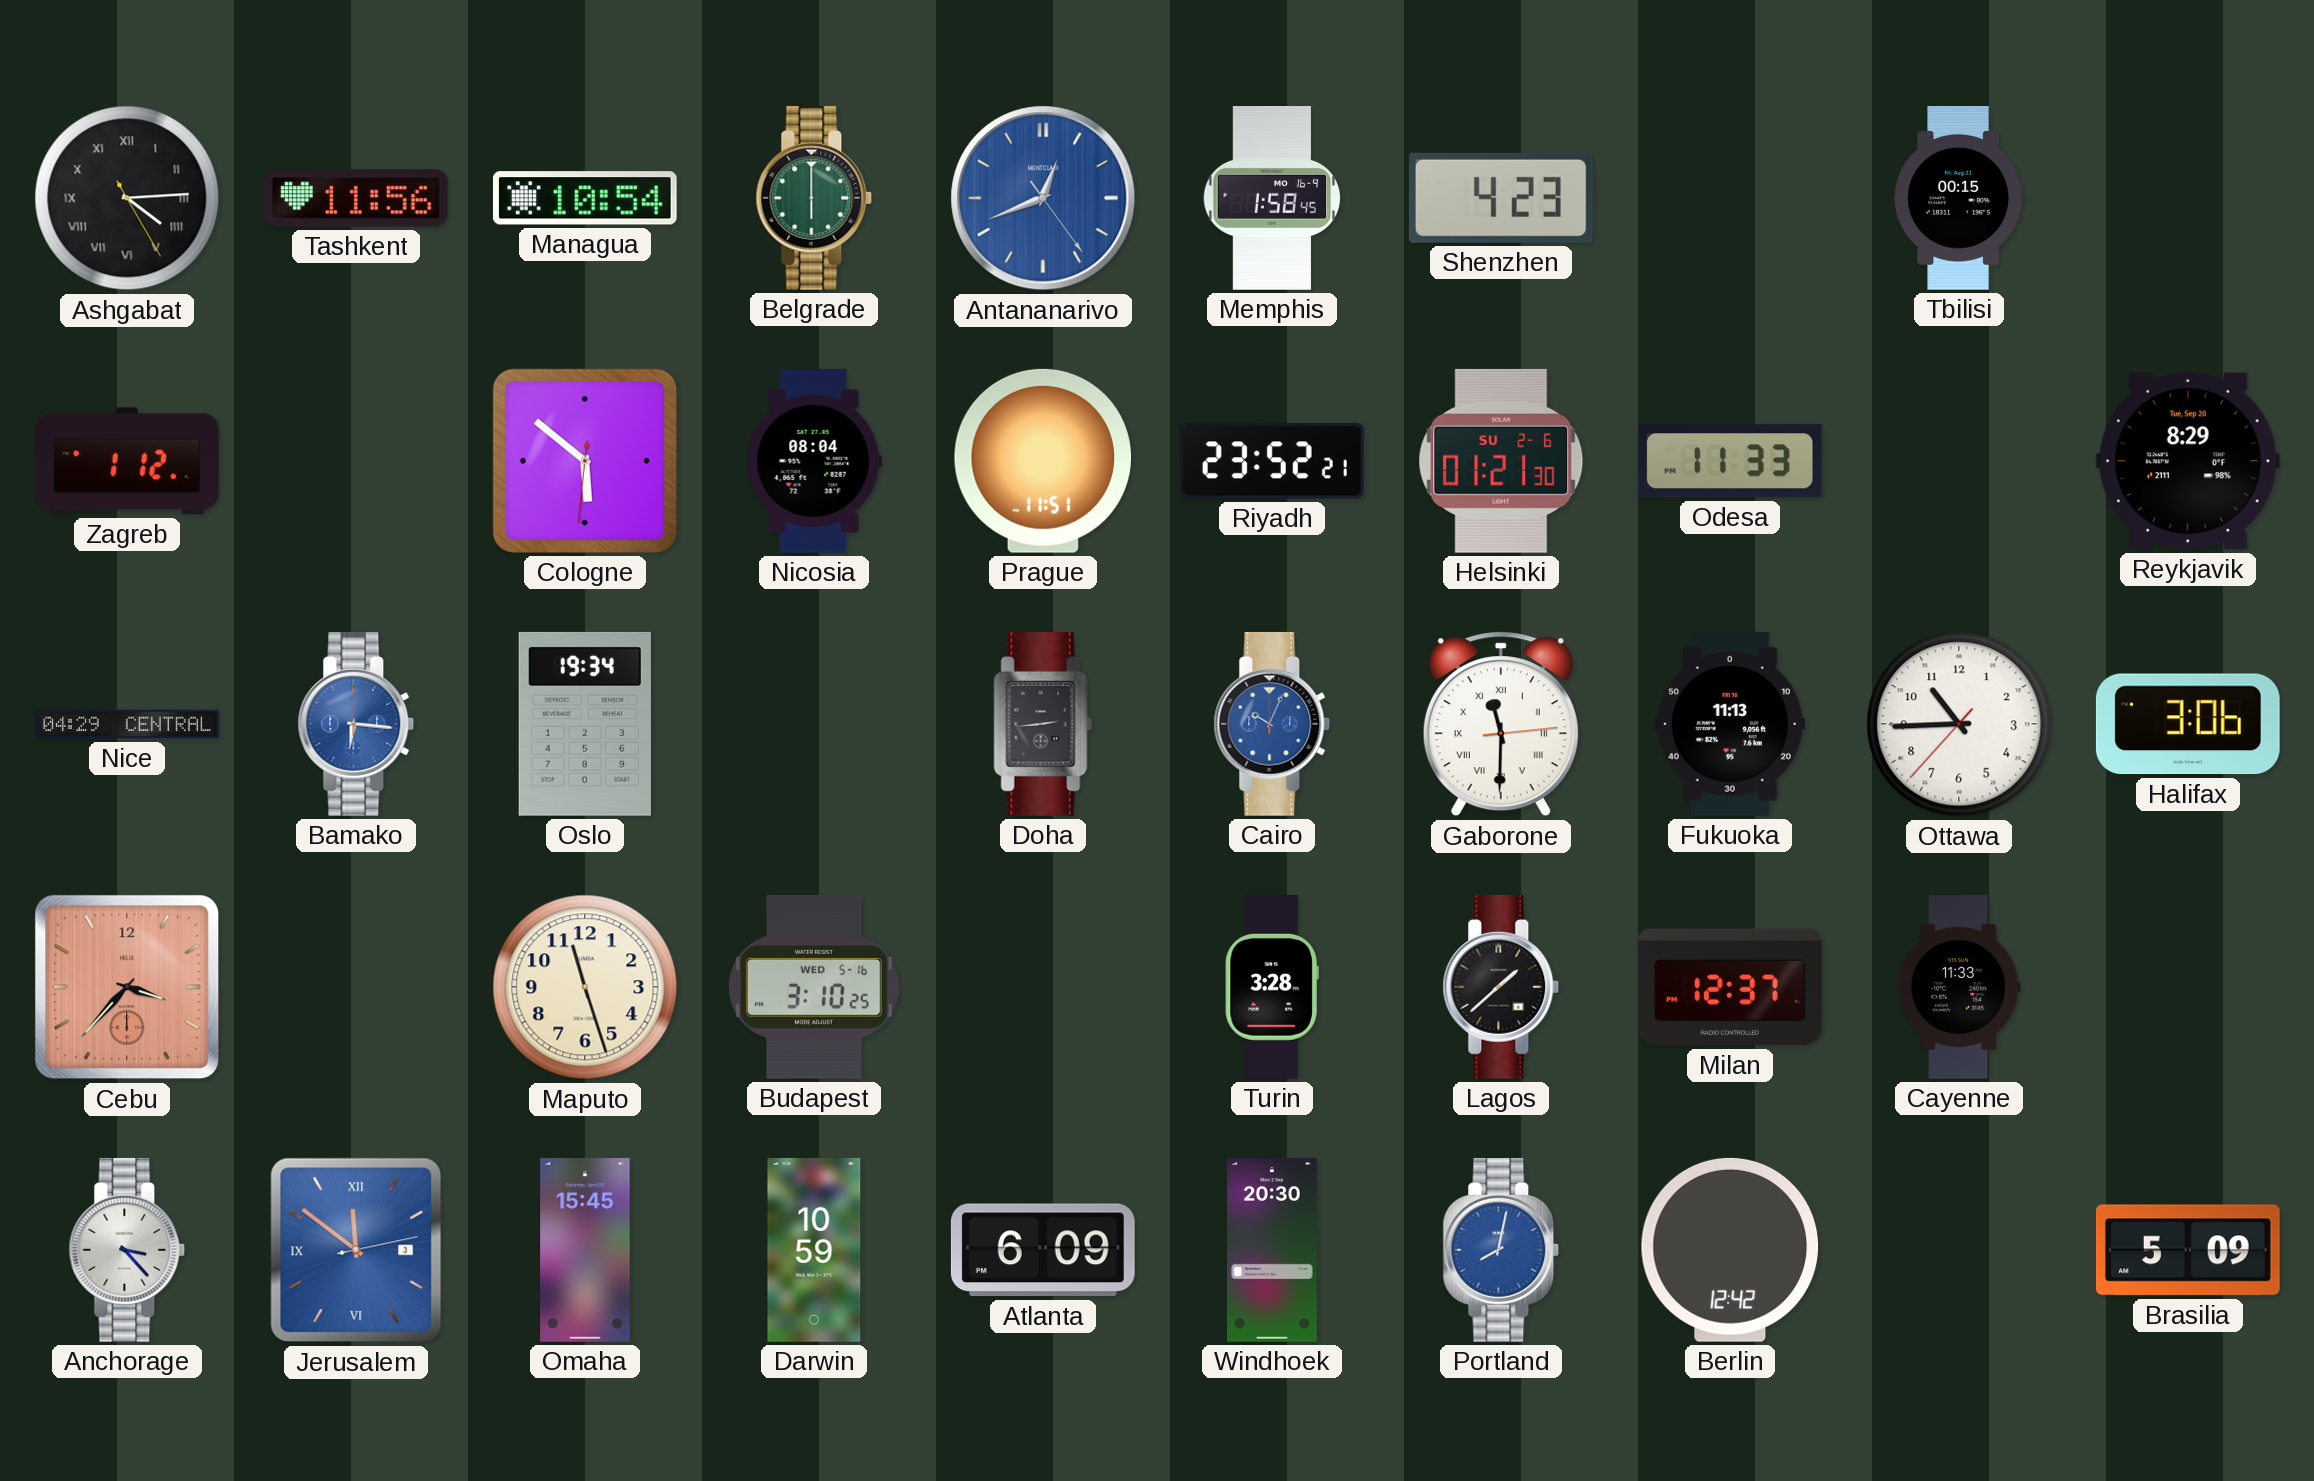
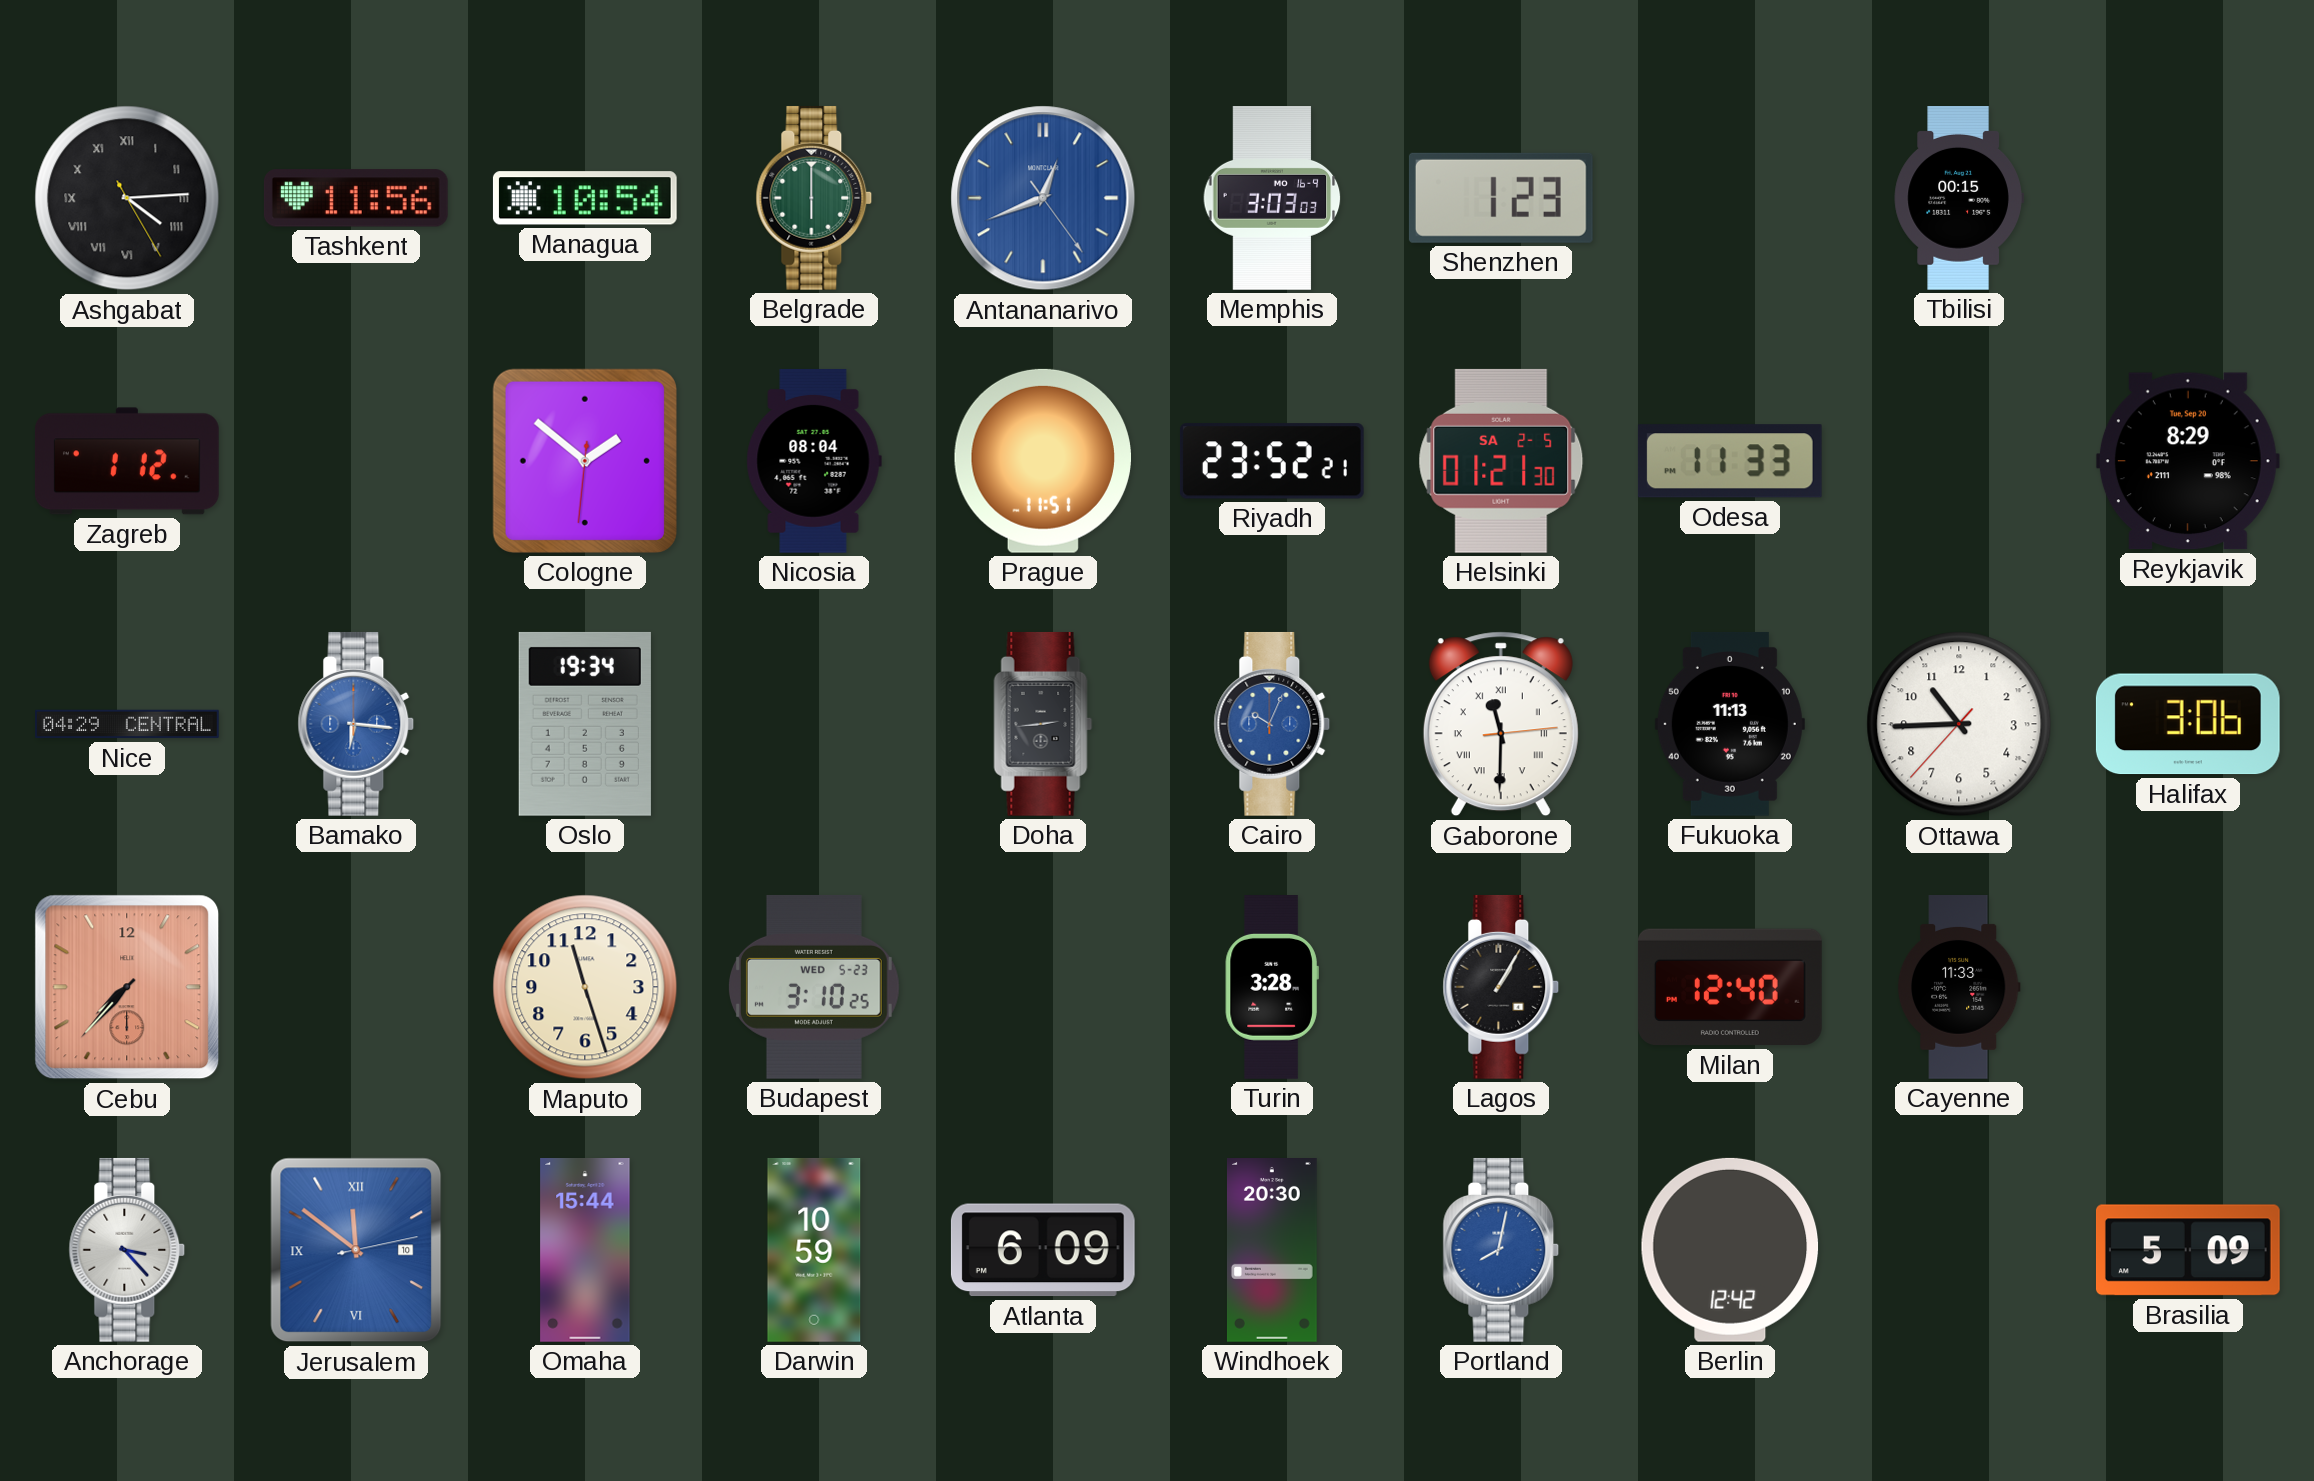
Memphis: 1:58 -> 3:03 (1272, 199)
Shenzhen: 4:23 -> 1:23 (1501, 198)
Cologne: 5:51 -> 1:51 (585, 461)
Helsinki date: SU 2-6 -> SA 2-5 (1501, 461)
Cebu: 3:37 -> 7:37 (127, 987)
Budapest date: WED 5-16 -> WED 5-23 (814, 987)
Lagos: 1:38 -> 1:05 (1501, 987)
Milan: 12:37 -> 12:40 (1730, 987)
Jerusalem date: 3 -> 10 (356, 1250)
Omaha: 15:45 -> 15:44 (585, 1251)
